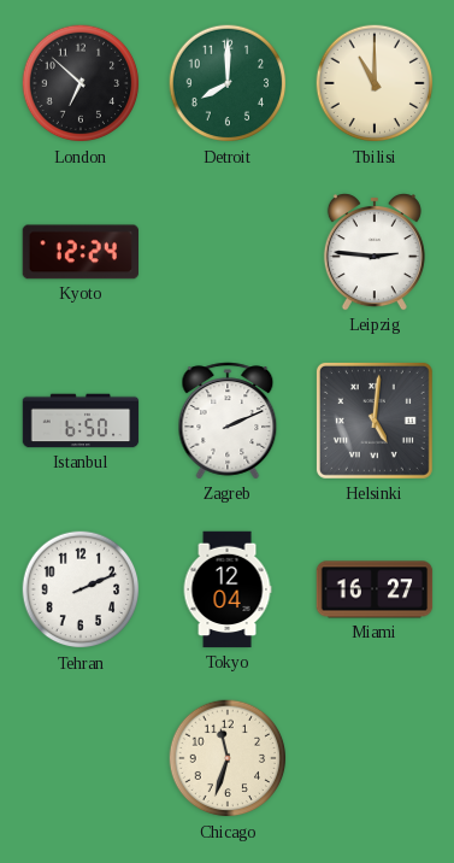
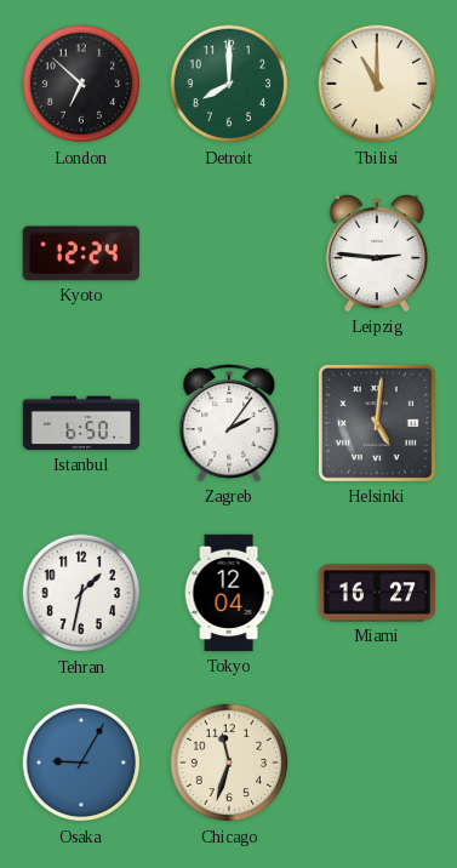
Zagreb: 2:11 -> 2:06 (229, 423)
Tehran: 2:11 -> 1:32 (81, 593)
Osaka: none -> 9:05 (81, 763)
